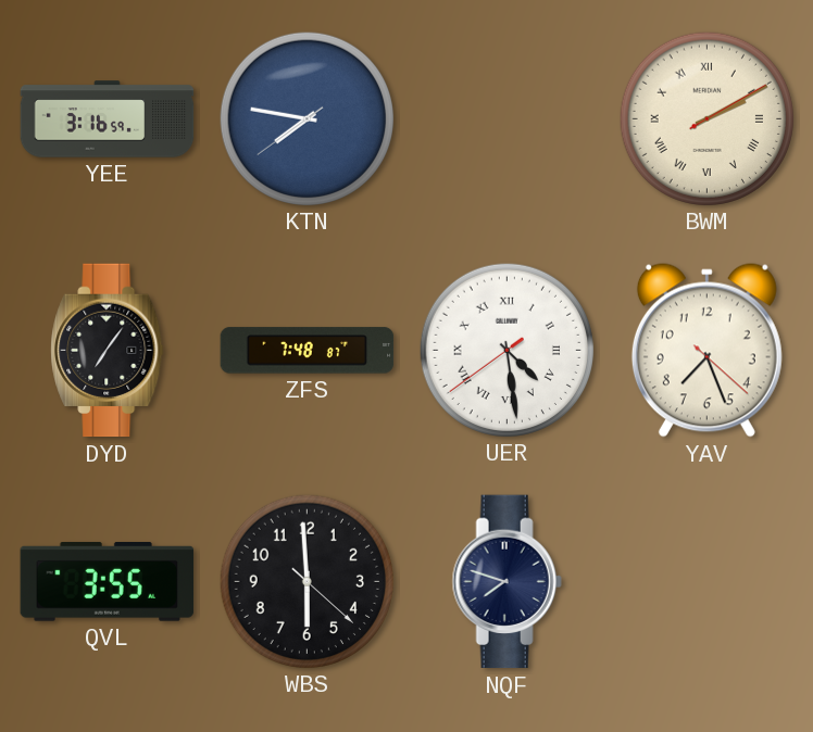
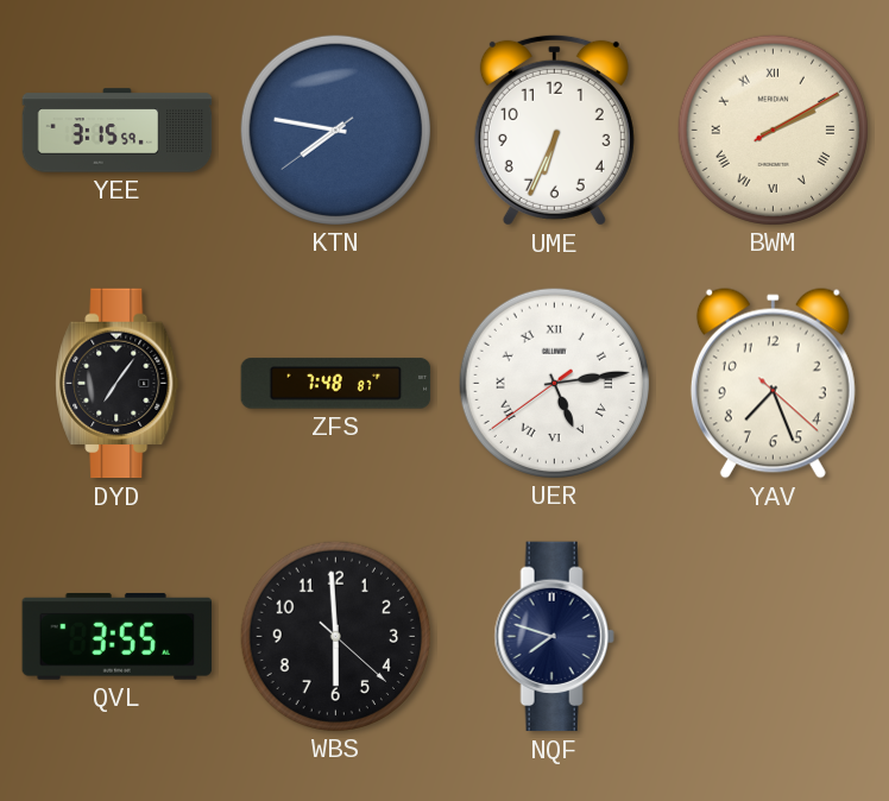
YEE: 3:16 -> 3:15 (118, 131)
UME: none -> 6:34 (554, 130)
UER: 4:28 -> 5:13 (554, 383)
